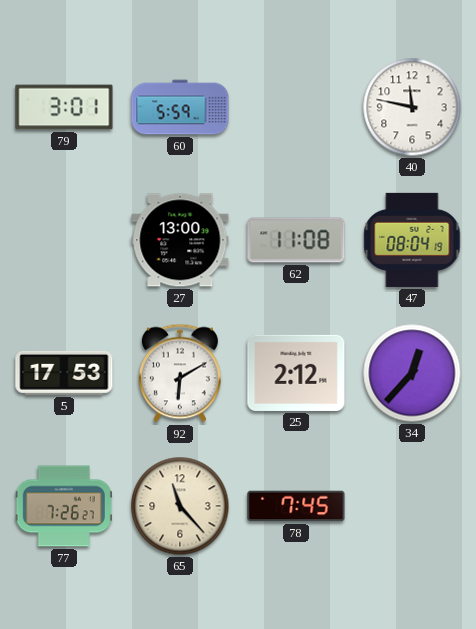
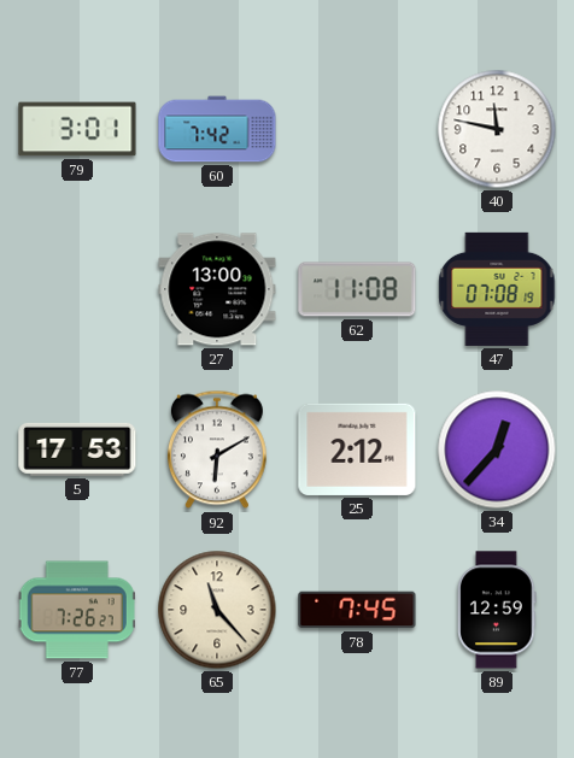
60: 5:59 -> 7:42 (217, 129)
47: 08:04 -> 07:08 (497, 289)
89: none -> 12:59 (497, 610)
